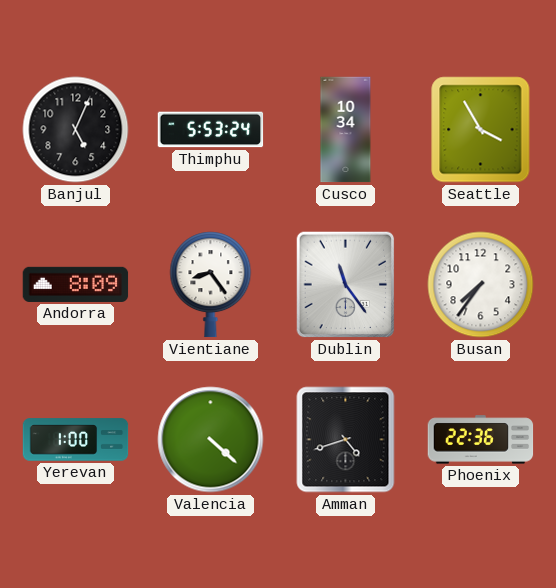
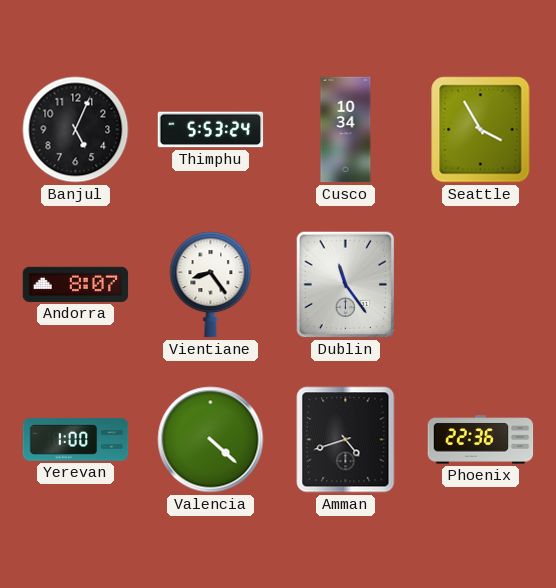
Andorra: 8:09 -> 8:07 (76, 284)
Busan: 7:36 -> none (481, 285)
